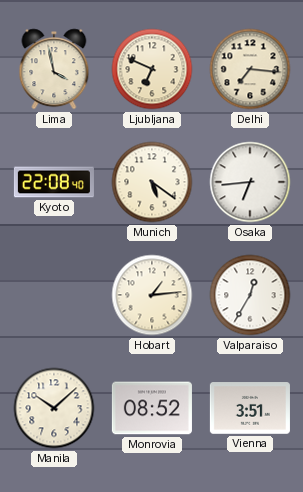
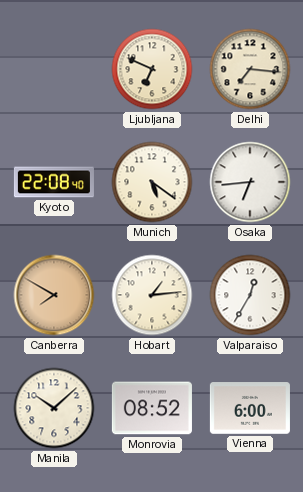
Lima: 3:58 -> none (54, 69)
Canberra: none -> 7:50 (54, 295)
Vienna: 3:51 -> 6:00 (250, 408)
